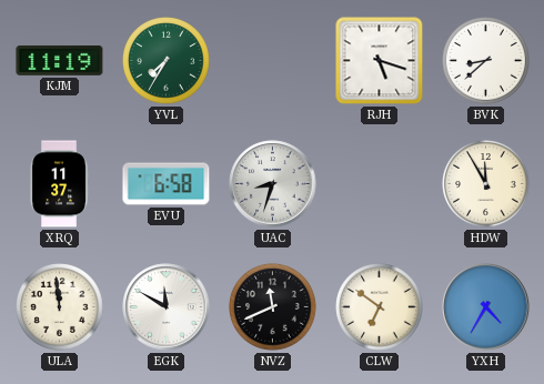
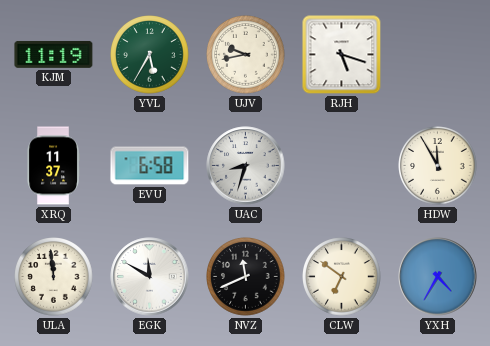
YVL: 7:35 -> 5:35 (150, 55)
UJV: none -> 9:43 (246, 55)
BVK: 8:38 -> none (486, 61)
